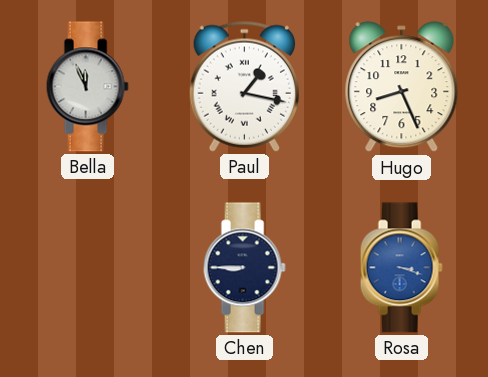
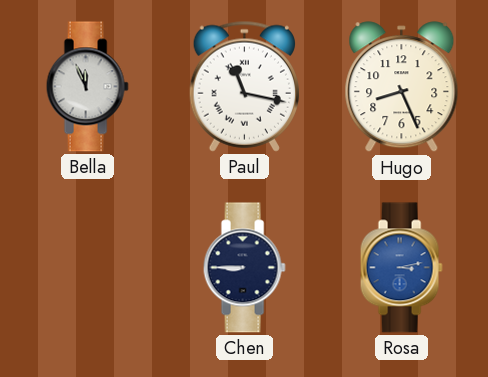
Paul: 1:17 -> 11:17 (244, 86)
Rosa: 3:18 -> 3:13 (401, 268)
